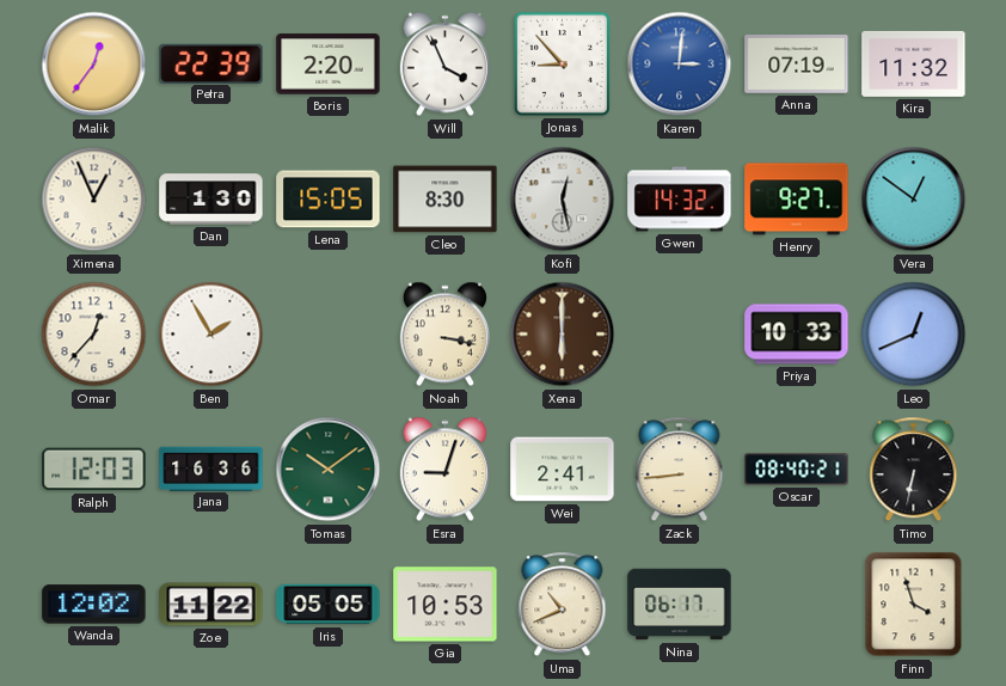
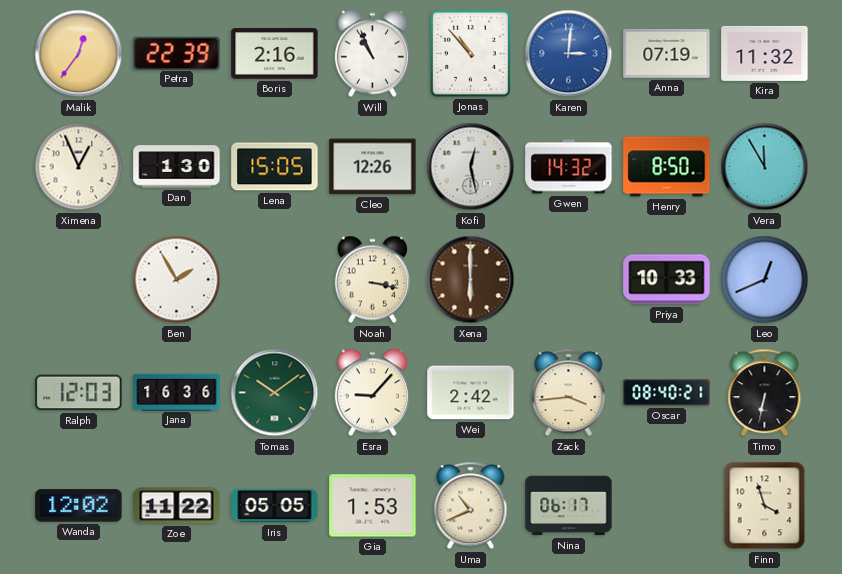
Boris: 2:20 -> 2:16 (275, 54)
Will: 3:56 -> 10:56 (372, 54)
Jonas: 8:53 -> 10:53 (470, 53)
Cleo: 8:30 -> 12:26 (373, 167)
Henry: 9:27 -> 8:50 (667, 167)
Vera: 12:51 -> 11:55 (765, 167)
Omar: 12:37 -> none (94, 335)
Esra: 9:03 -> 9:07 (372, 393)
Wei: 2:41 -> 2:42 (471, 393)
Zack: 8:44 -> 3:44 (569, 393)
Gia: 10:53 -> 1:53 (373, 506)
